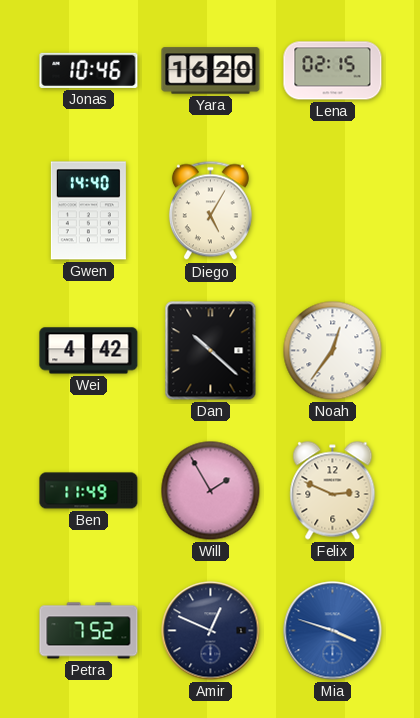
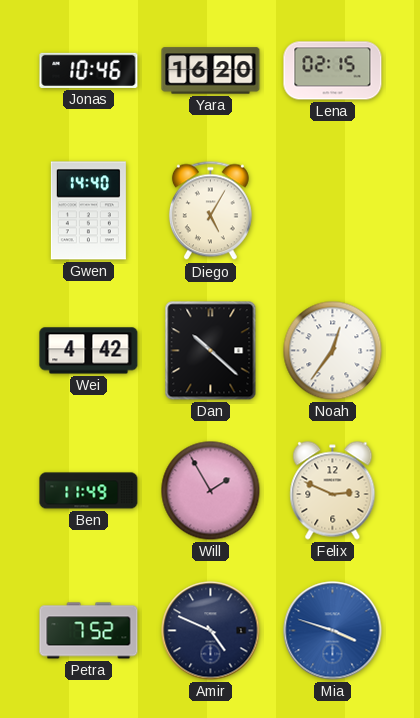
Amir: 12:49 -> 4:49 (211, 631)
